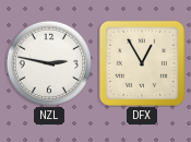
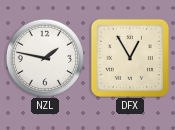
NZL: 2:47 -> 1:47 (44, 57)
